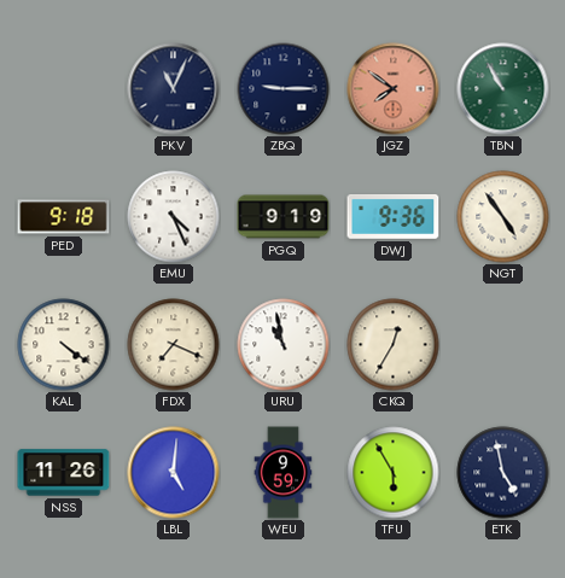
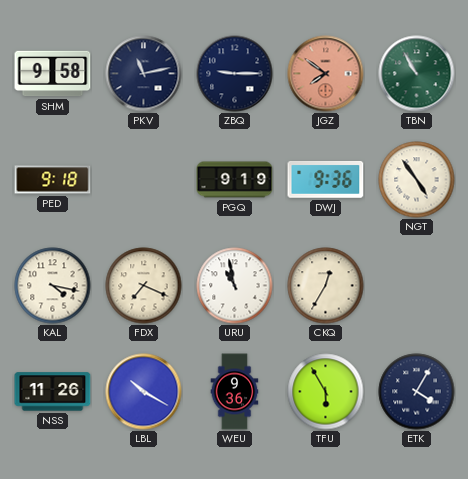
SHM: none -> 9:58 (53, 74)
PKV: 11:04 -> 11:13 (144, 74)
EMU: 4:26 -> none (174, 217)
KAL: 4:21 -> 4:17 (53, 286)
LBL: 5:01 -> 10:20 (144, 392)
WEU: 9:59 -> 9:36 (235, 392)
ETK: 4:58 -> 4:05 (417, 392)
